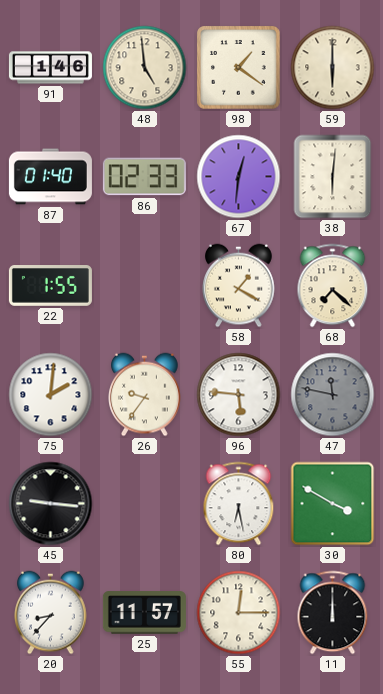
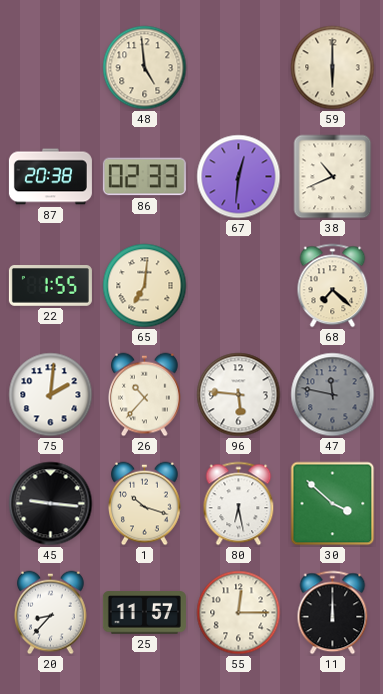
91: 1:46 -> none (50, 68)
98: 1:21 -> none (239, 68)
87: 01:40 -> 20:38 (50, 177)
38: 6:01 -> 10:41 (333, 177)
65: none -> 7:01 (145, 286)
58: 1:20 -> none (239, 286)
26: 9:36 -> 10:37 (145, 395)
1: none -> 10:18 (145, 504)
30: 3:50 -> 3:52 (333, 504)
